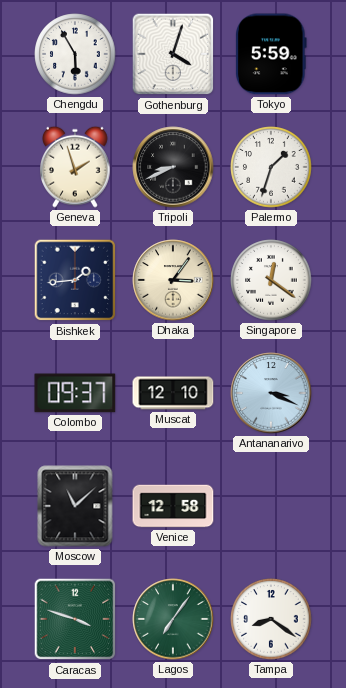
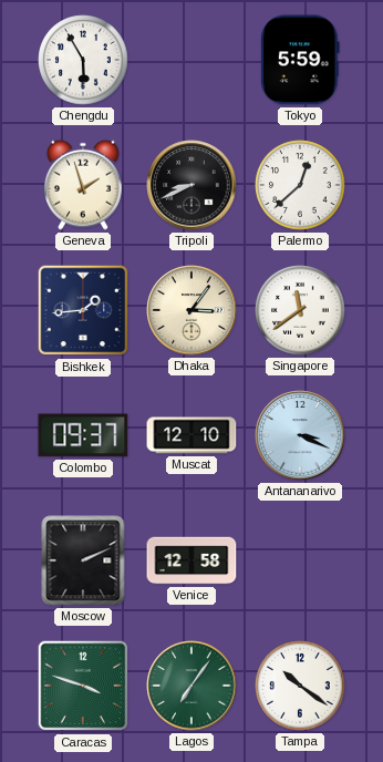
Gothenburg: 4:03 -> none (173, 54)
Palermo: 1:33 -> 12:38 (300, 185)
Singapore: 12:21 -> 11:39 (300, 310)
Moscow: 11:08 -> 2:11 (83, 560)
Tampa: 8:21 -> 10:21 (300, 686)
